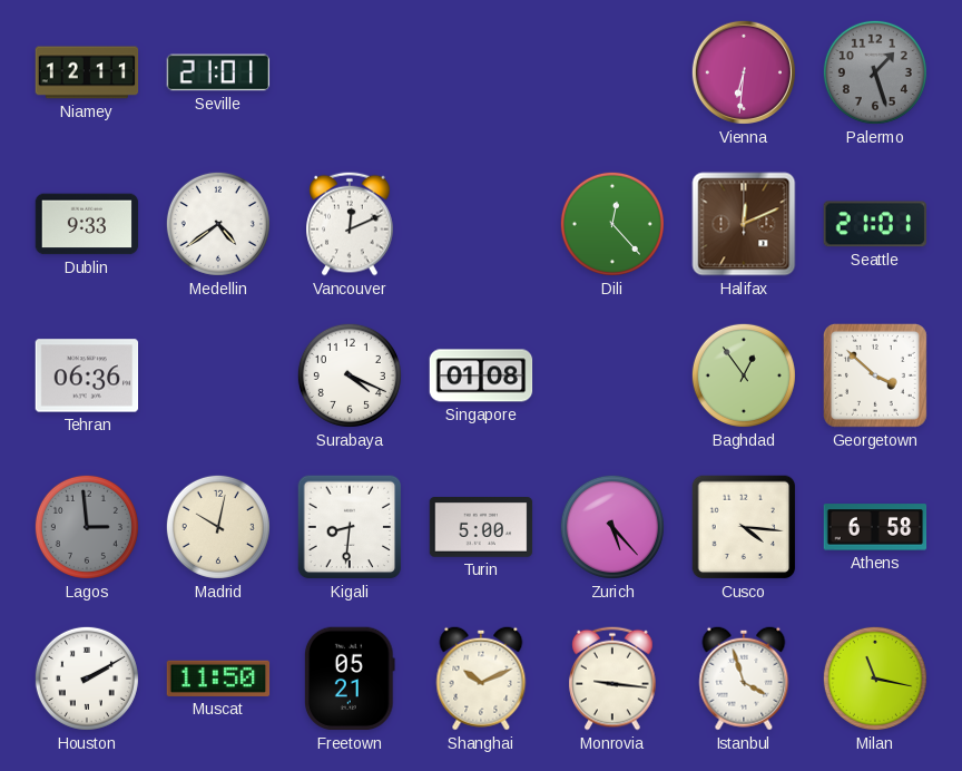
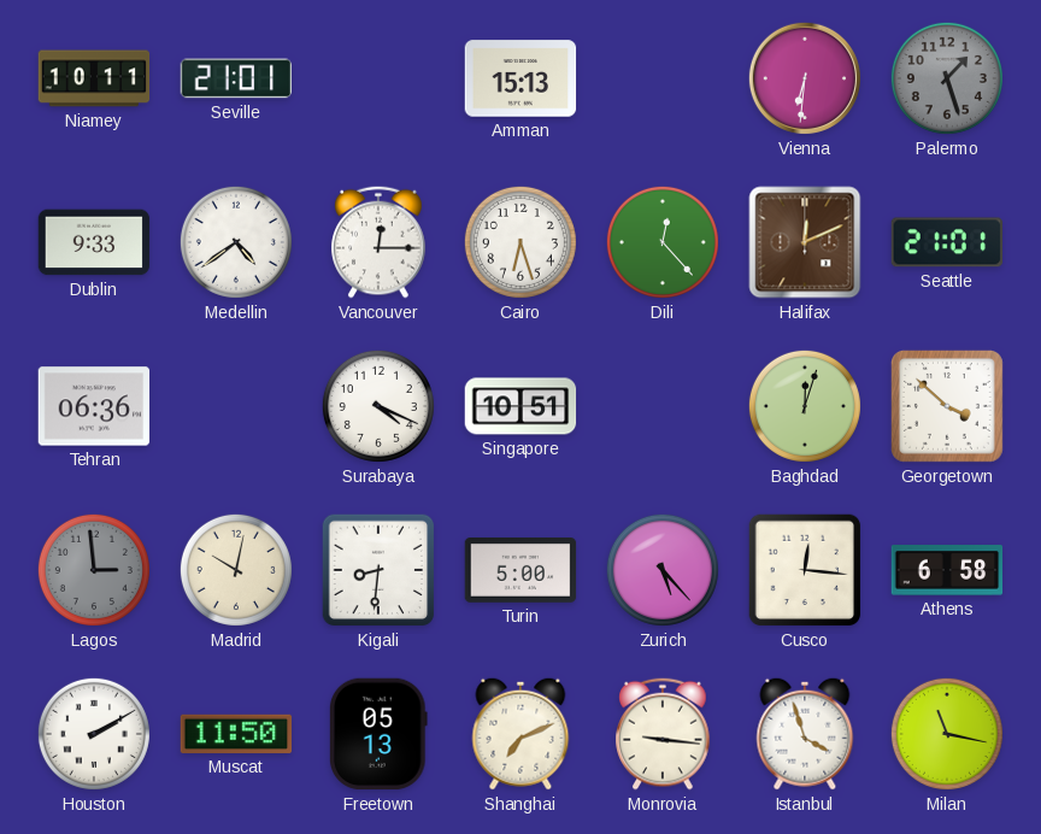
Niamey: 12:11 -> 10:11 (94, 78)
Amman: none -> 15:13 (520, 78)
Vancouver: 12:11 -> 12:15 (378, 242)
Cairo: none -> 6:27 (520, 242)
Singapore: 01:08 -> 10:51 (520, 406)
Baghdad: 12:54 -> 12:03 (805, 406)
Cusco: 4:16 -> 12:16 (805, 570)
Freetown: 05:21 -> 05:13 (380, 734)
Shanghai: 10:11 -> 7:11 (520, 734)
